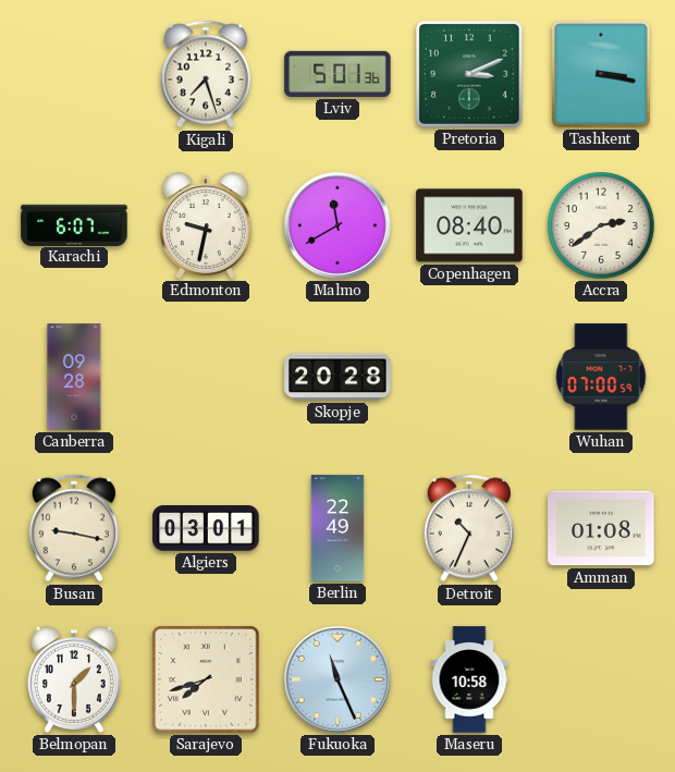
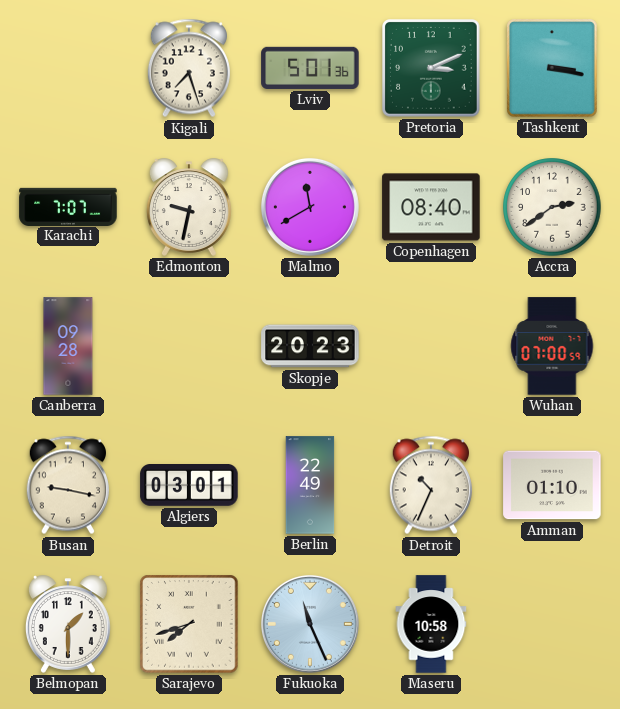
Karachi: 6:07 -> 7:07 (68, 206)
Skopje: 20:28 -> 20:23 (310, 346)
Amman: 01:08 -> 01:10 (552, 485)
